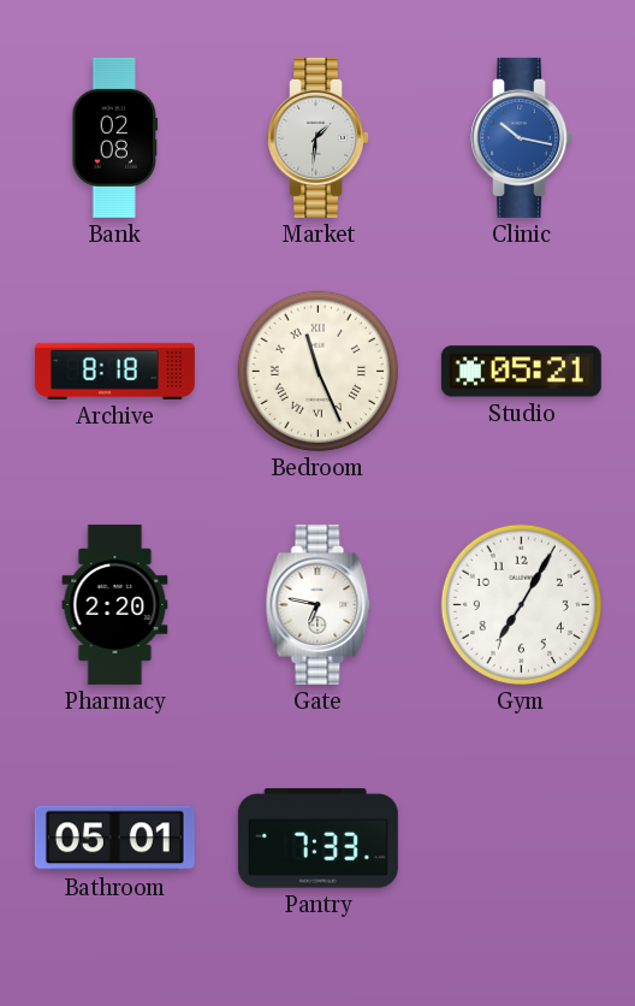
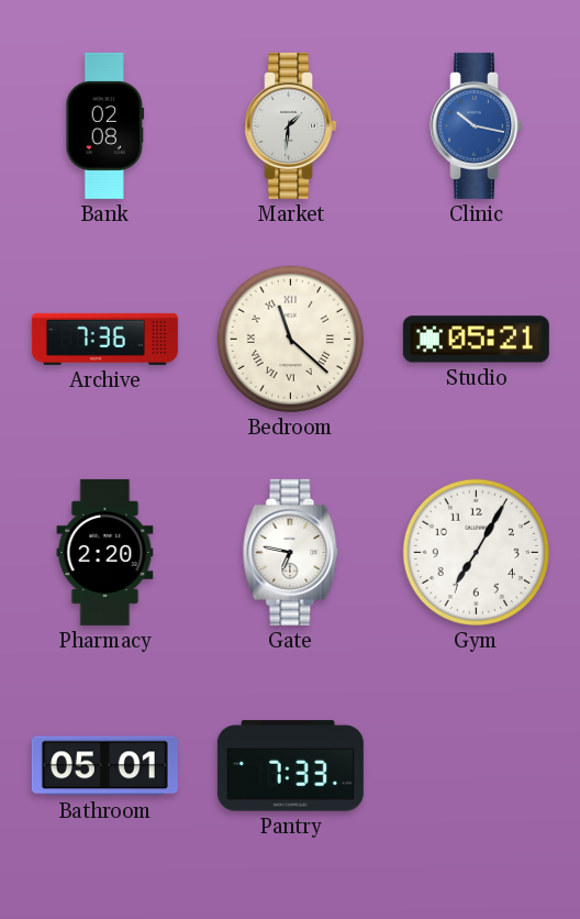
Archive: 8:18 -> 7:36 (104, 339)
Bedroom: 11:26 -> 11:22 (290, 339)
